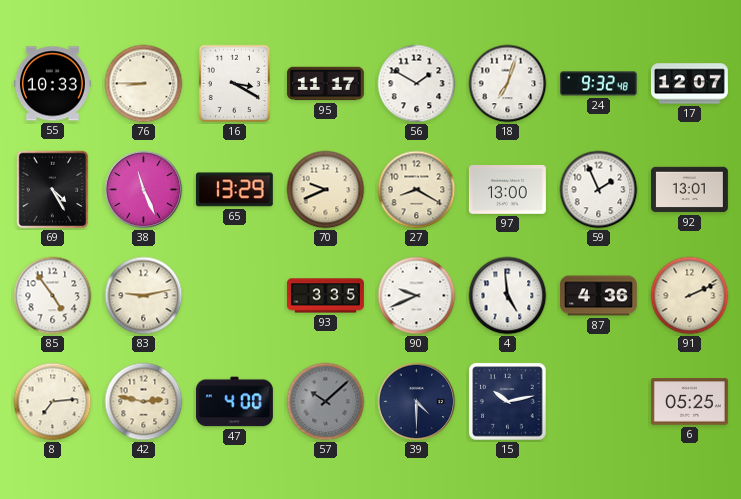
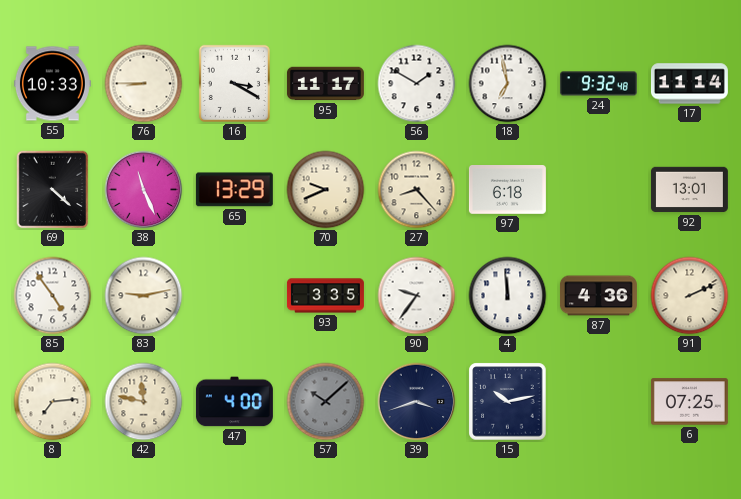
18: 7:03 -> 6:58 (508, 84)
17: 12:07 -> 11:14 (689, 84)
69: 4:25 -> 4:22 (53, 190)
27: 8:20 -> 8:23 (417, 190)
97: 13:00 -> 6:18 (507, 190)
59: 1:56 -> none (599, 190)
90: 9:41 -> 9:36 (417, 296)
4: 4:59 -> 11:59 (508, 296)
42: 2:47 -> 11:47 (144, 402)
39: 4:30 -> 3:42 (417, 402)
6: 05:25 -> 07:25 (689, 402)
